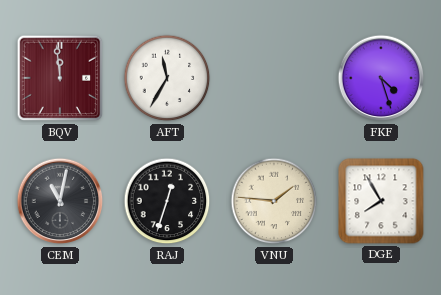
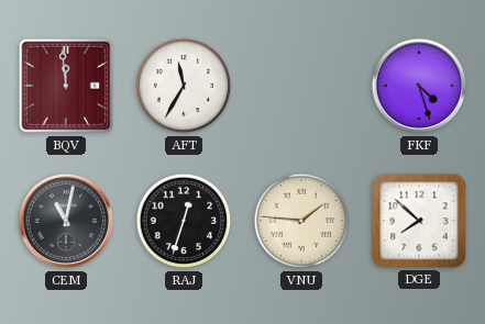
DGE: 7:55 -> 7:52 (419, 221)
